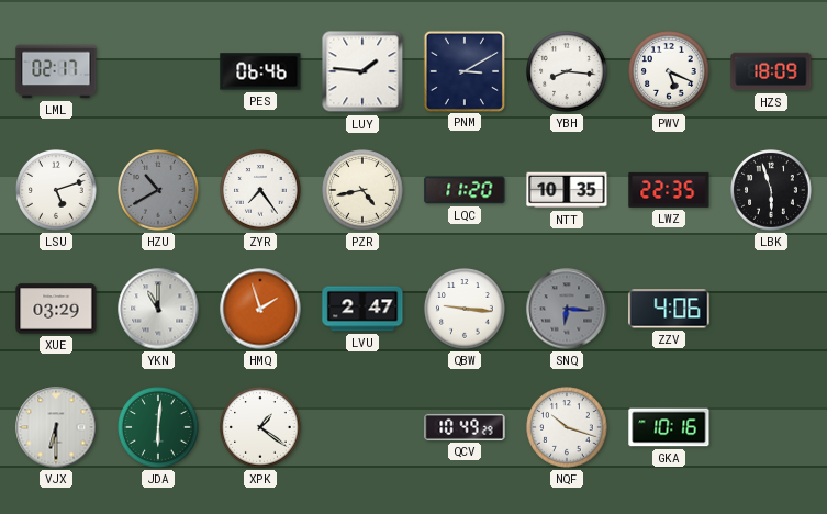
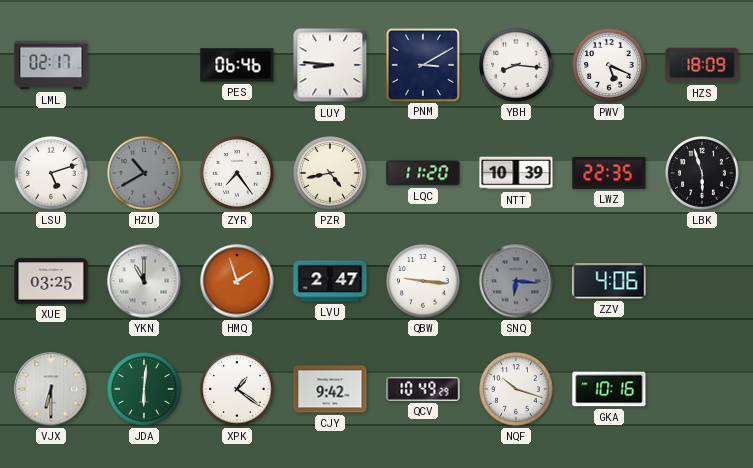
LUY: 1:46 -> 8:46 (330, 65)
NTT: 10:35 -> 10:39 (516, 173)
XUE: 03:29 -> 03:25 (51, 281)
CJY: none -> 9:42 (330, 389)
